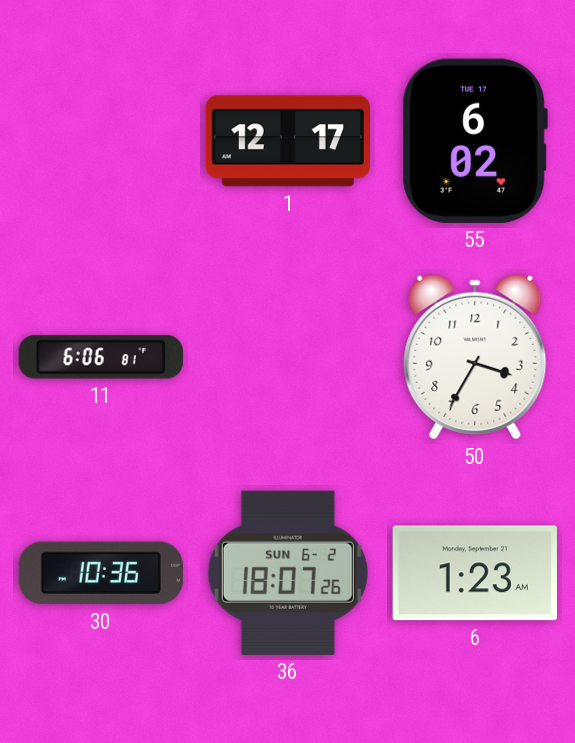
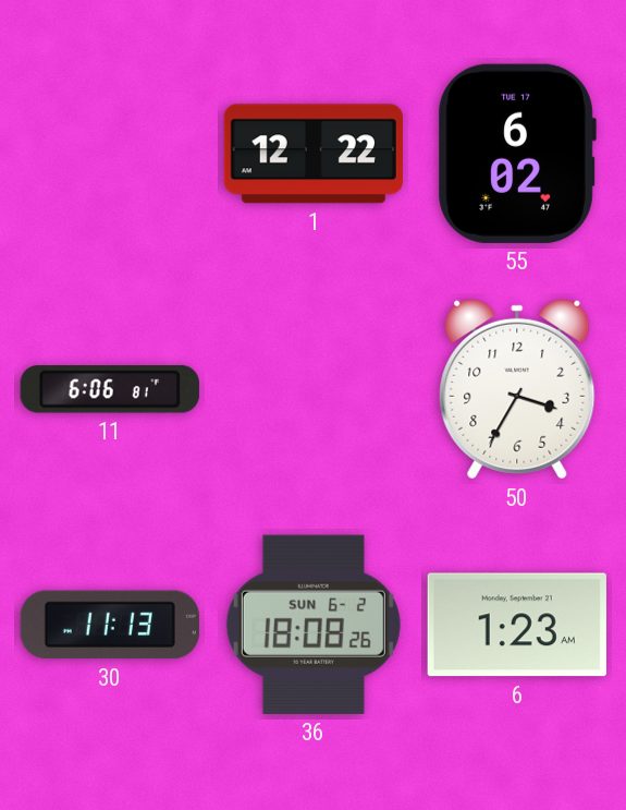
1: 12:17 -> 12:22 (314, 154)
30: 10:36 -> 11:13 (110, 625)
36: 18:07 -> 18:08 (314, 625)
